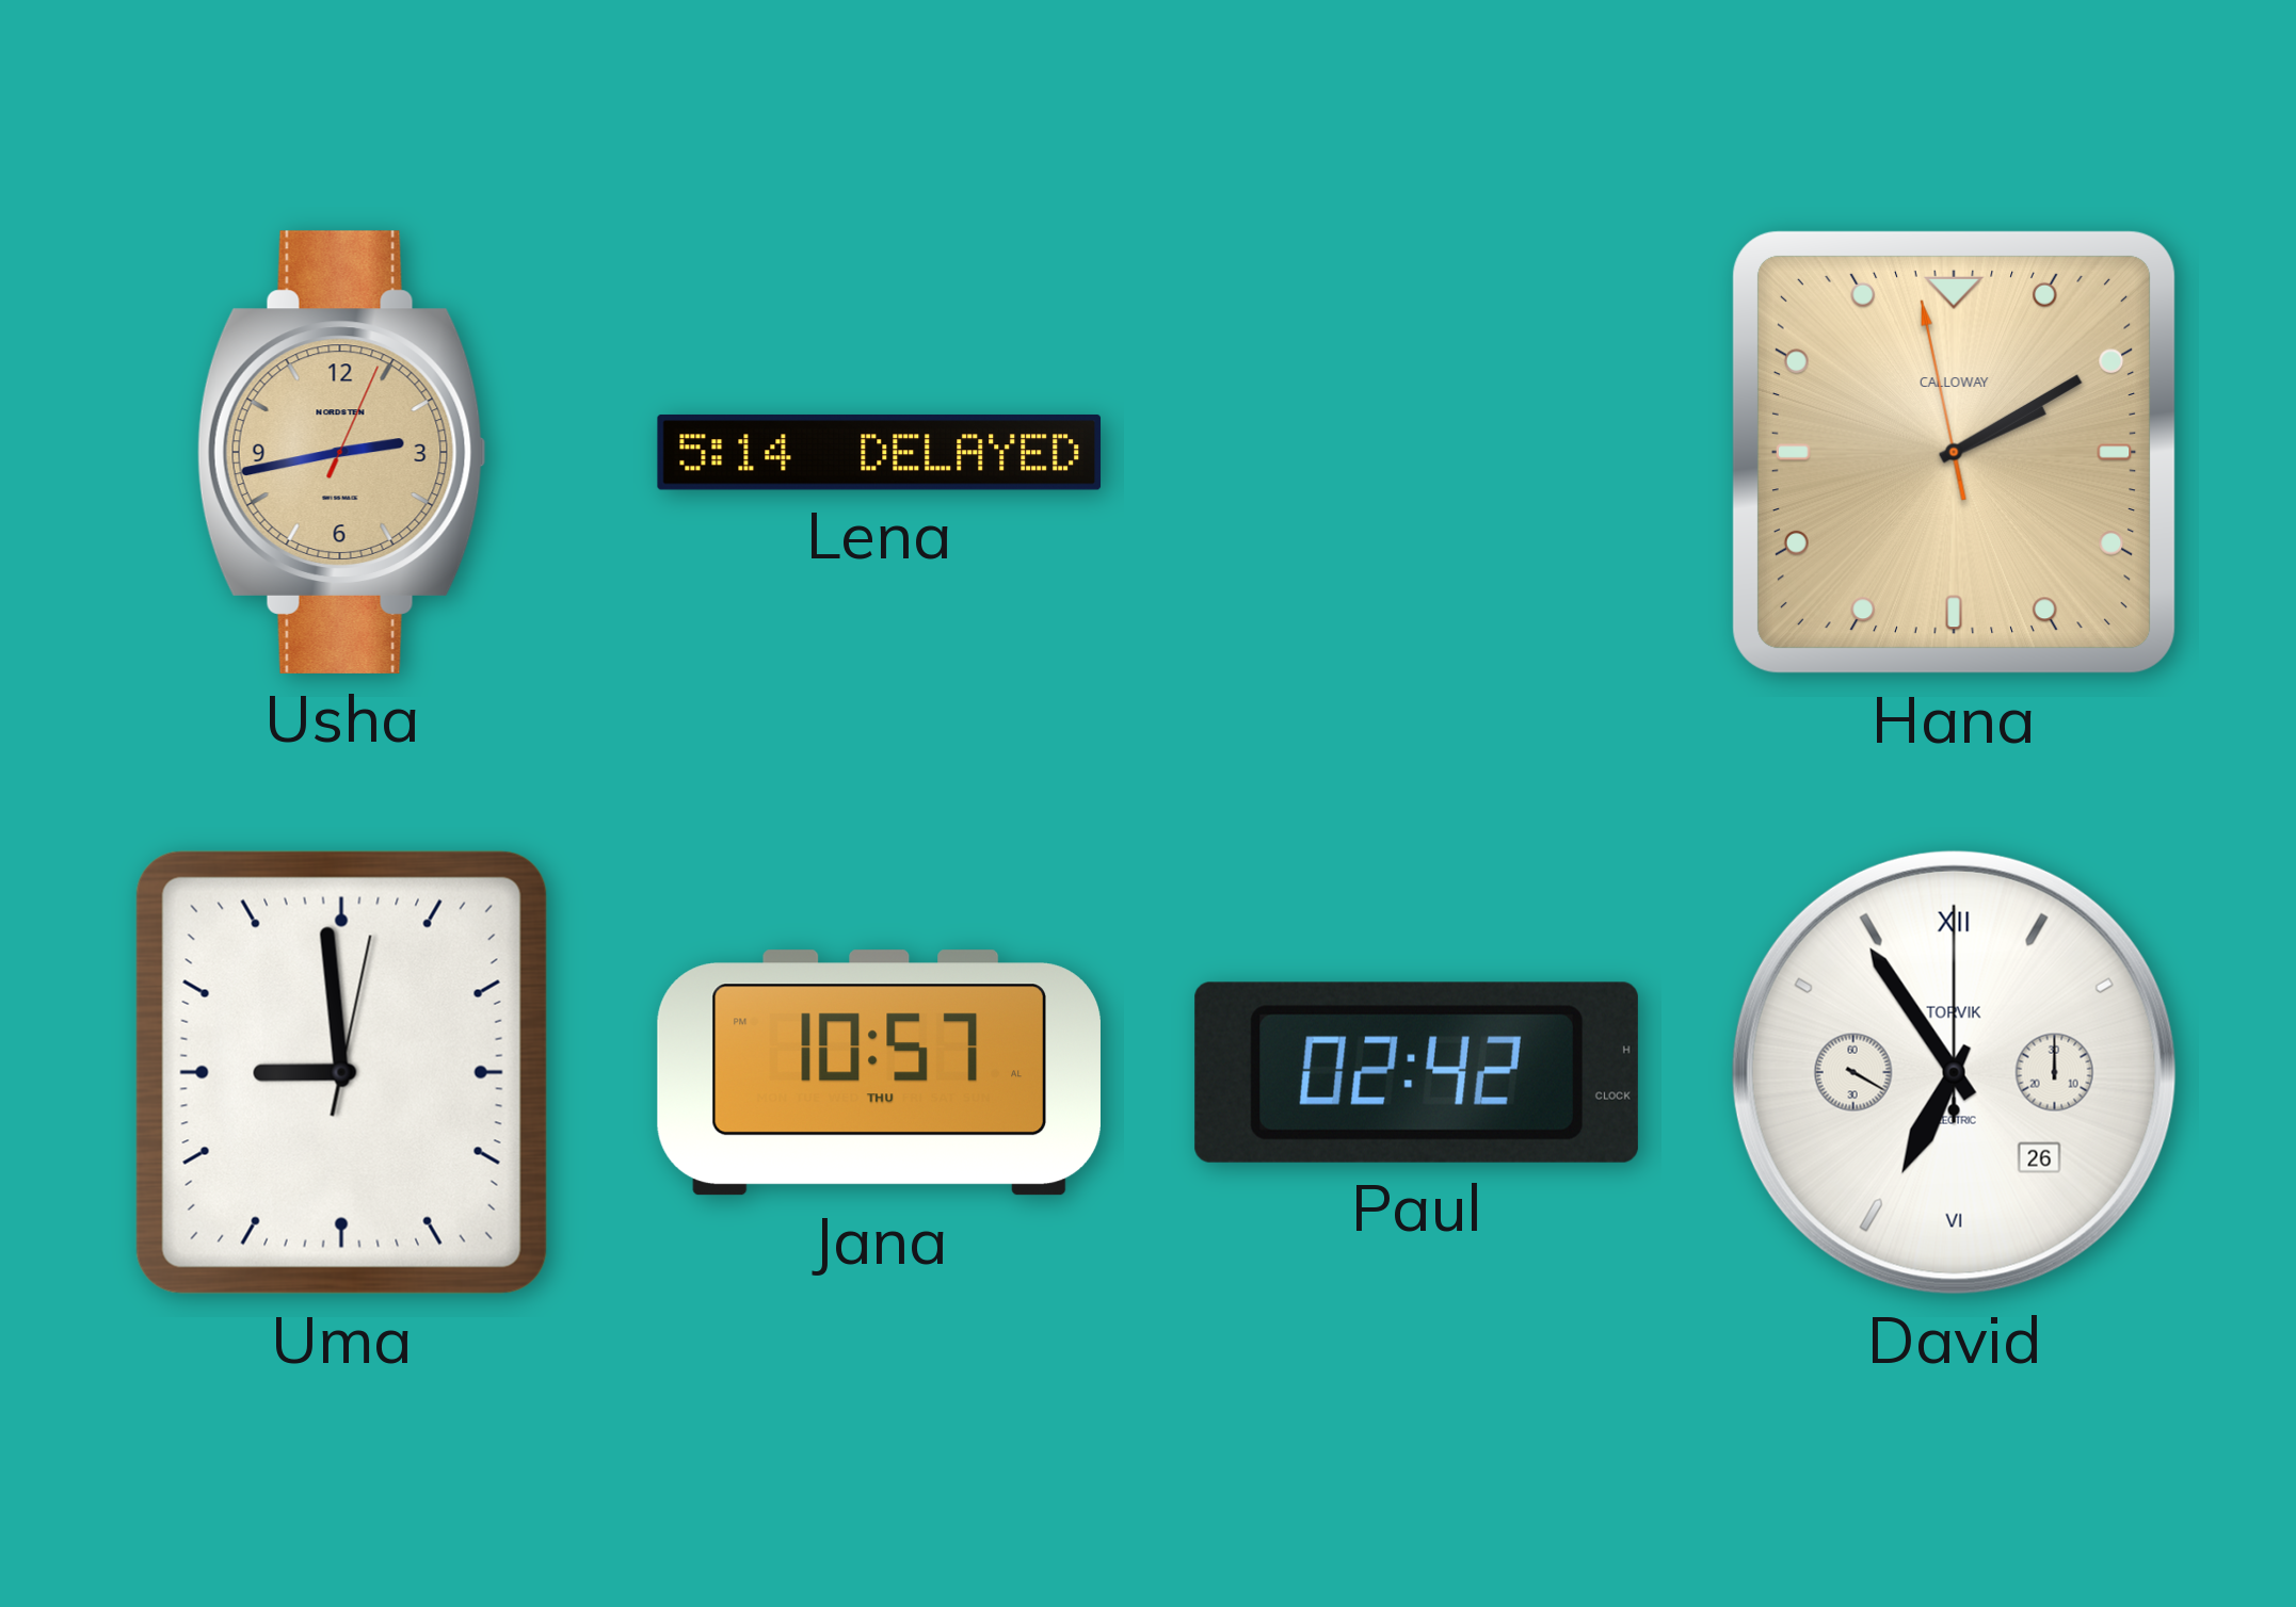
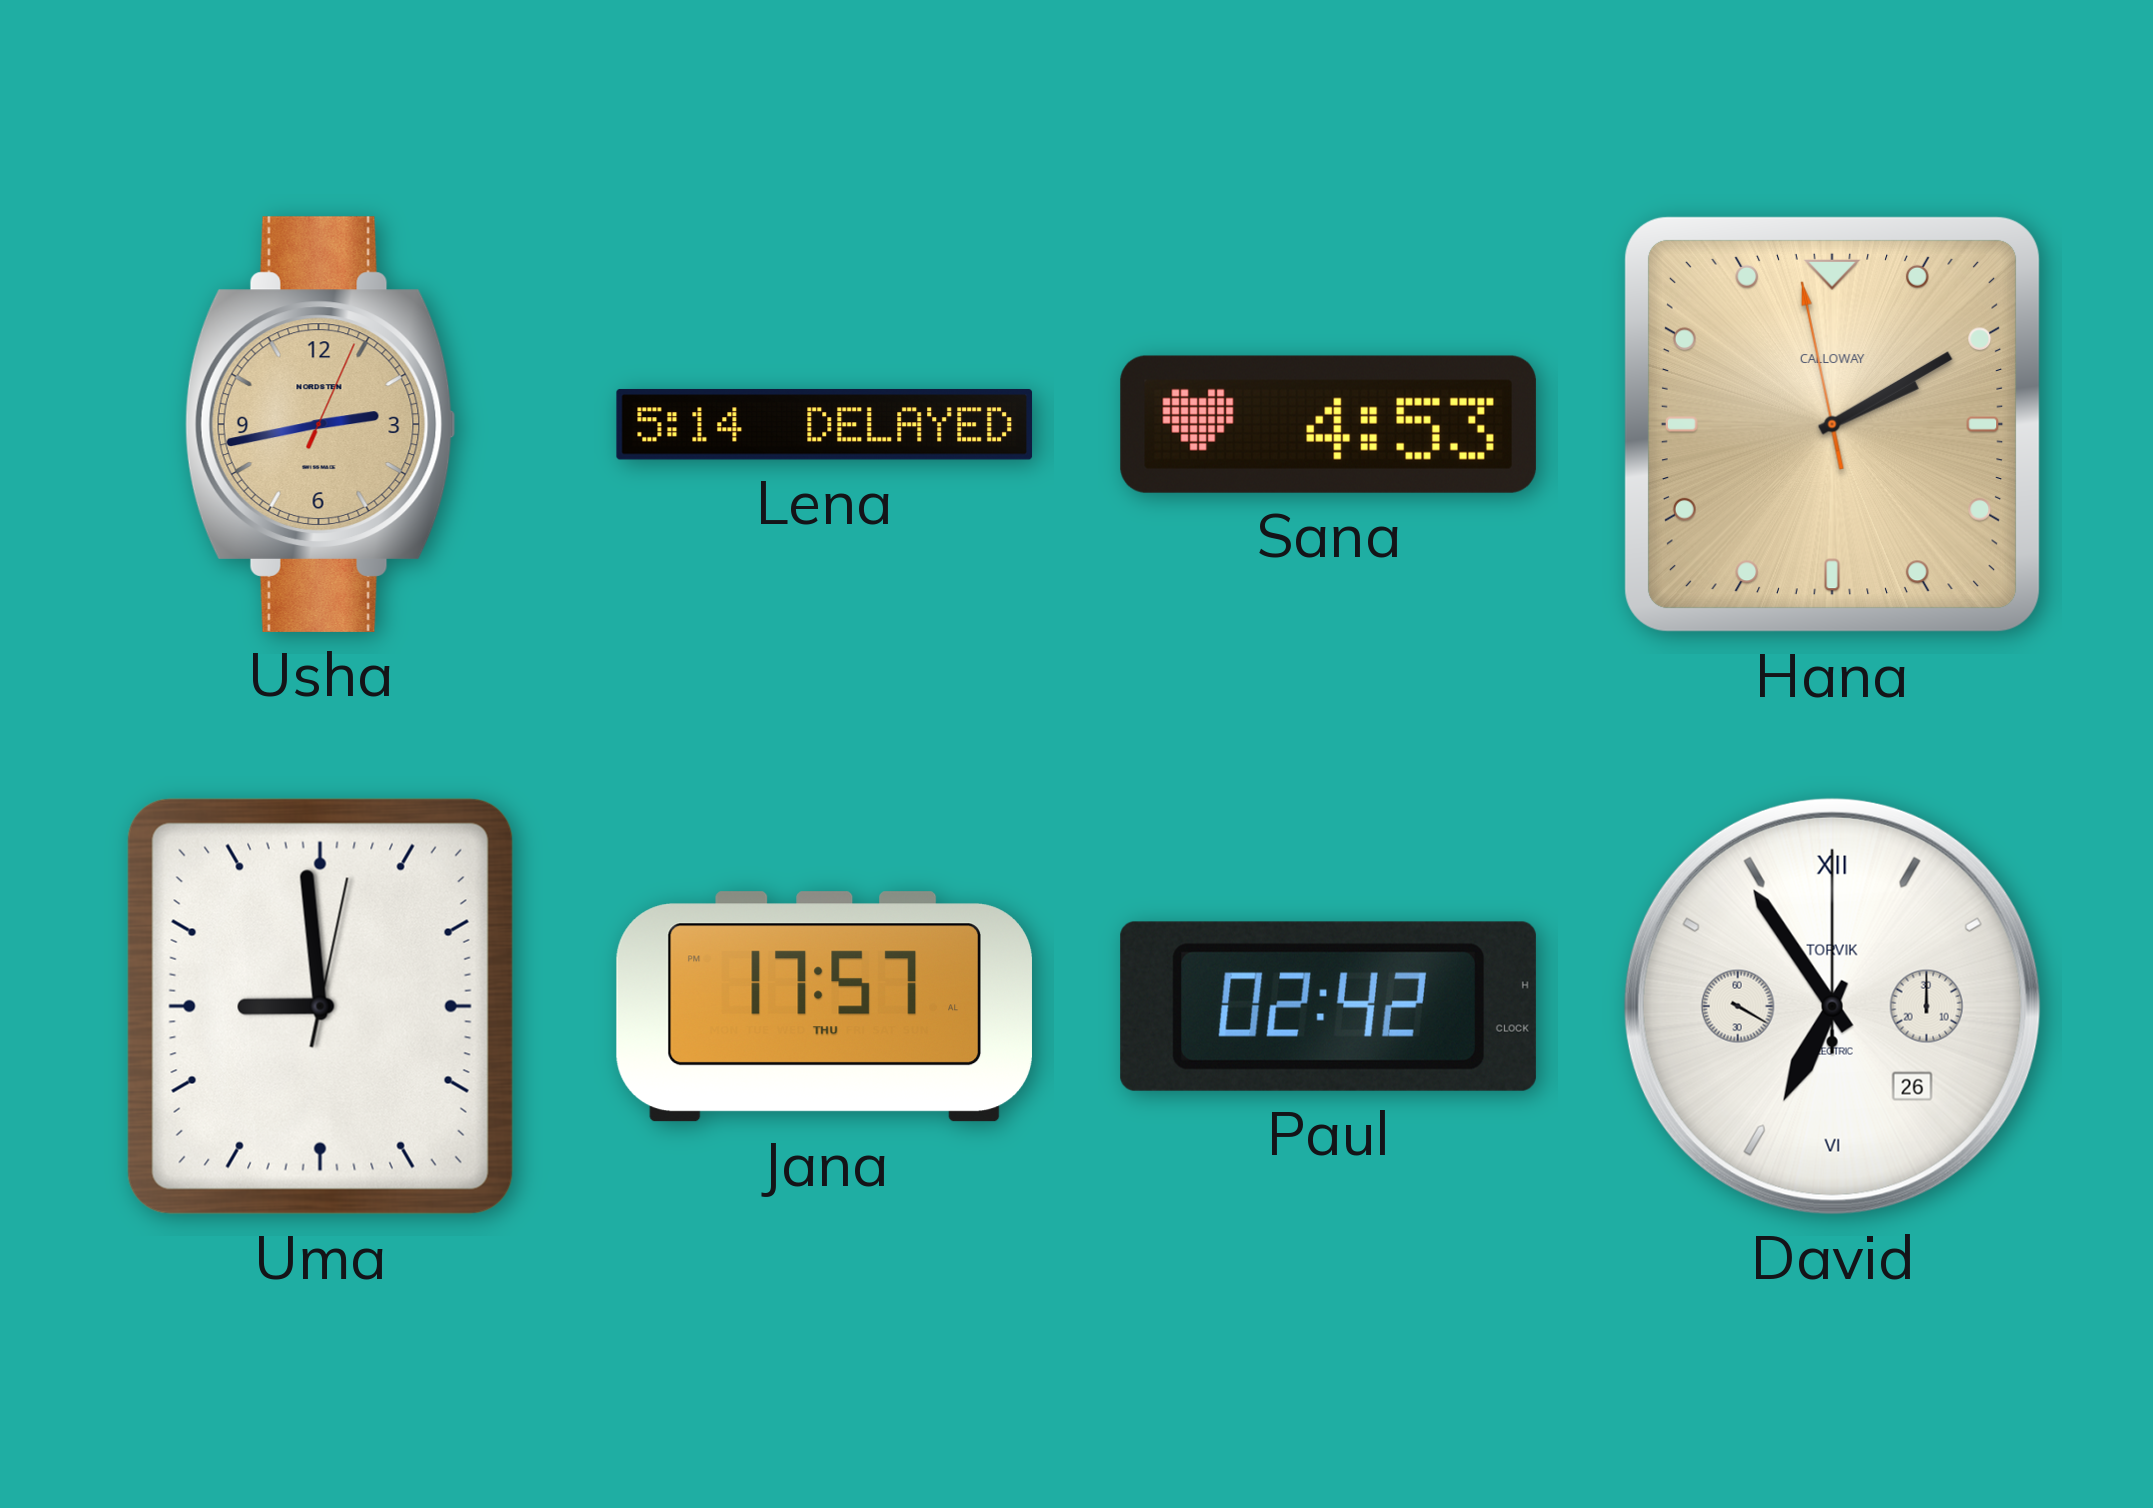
Sana: none -> 4:53 (1328, 424)
Jana: 10:57 -> 17:57 (824, 1007)
